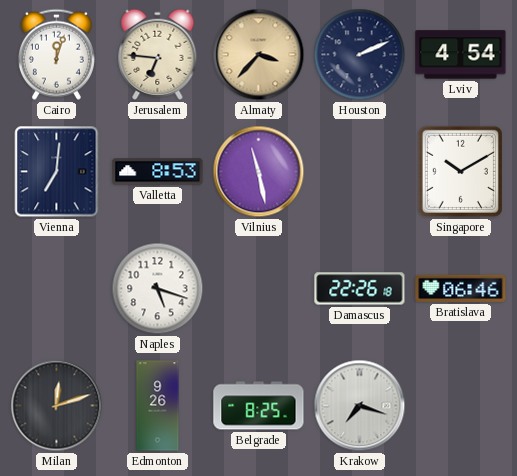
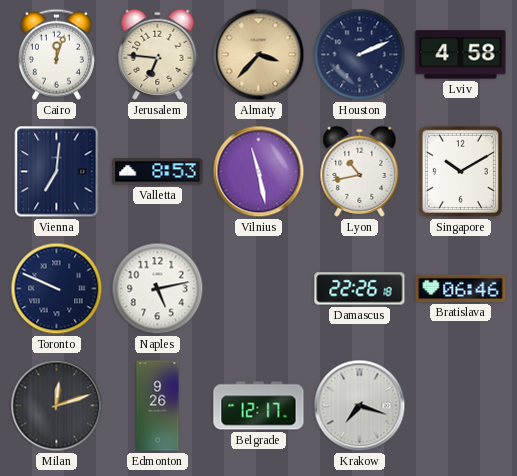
Lviv: 4:54 -> 4:58 (461, 55)
Lyon: none -> 10:43 (360, 171)
Toronto: none -> 9:49 (57, 289)
Naples: 5:18 -> 5:13 (158, 289)
Belgrade: 8:25 -> 12:17 (259, 406)
